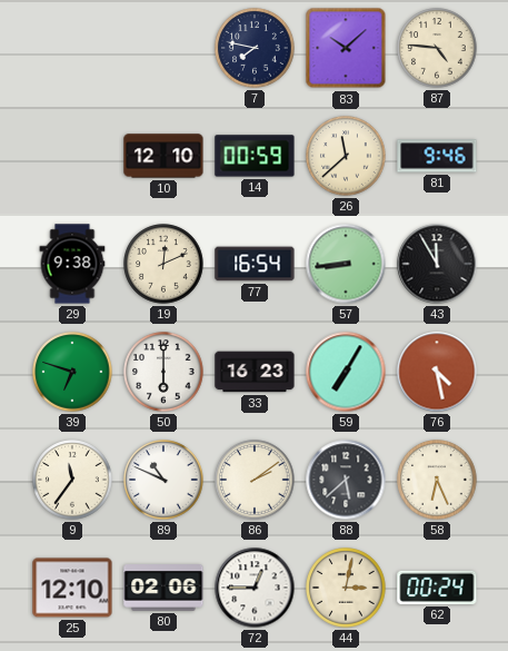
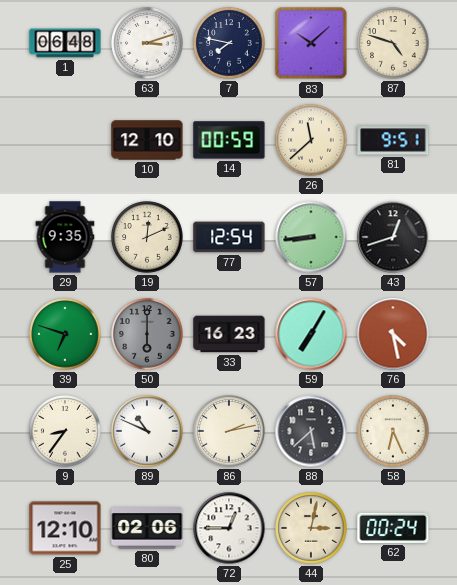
1: none -> 06:48 (65, 43)
63: none -> 3:12 (147, 43)
87: 4:46 -> 4:48 (393, 43)
81: 9:46 -> 9:51 (393, 140)
29: 9:38 -> 9:35 (65, 237)
77: 16:54 -> 12:54 (229, 237)
43: 11:55 -> 12:42 (393, 237)
50 dial: white -> grey (147, 334)
9: 11:36 -> 8:36 (65, 431)
86: 2:09 -> 2:13 (229, 431)
